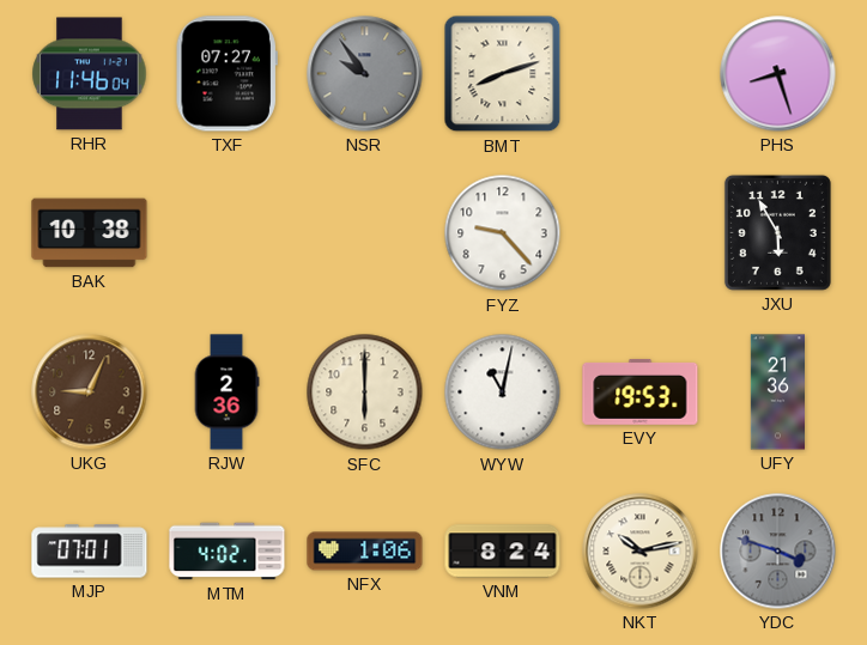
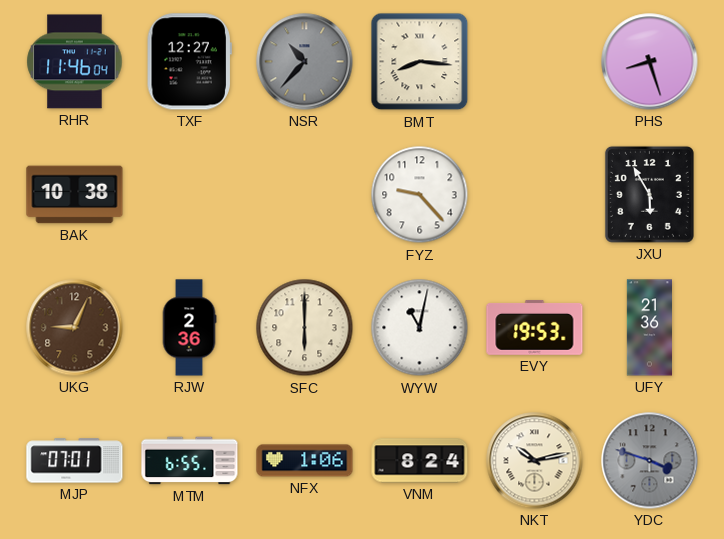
TXF: 07:27 -> 12:27 (189, 62)
NSR: 9:54 -> 10:37 (305, 62)
BMT: 8:12 -> 8:16 (420, 62)
MTM: 4:02 -> 6:55 (190, 461)
